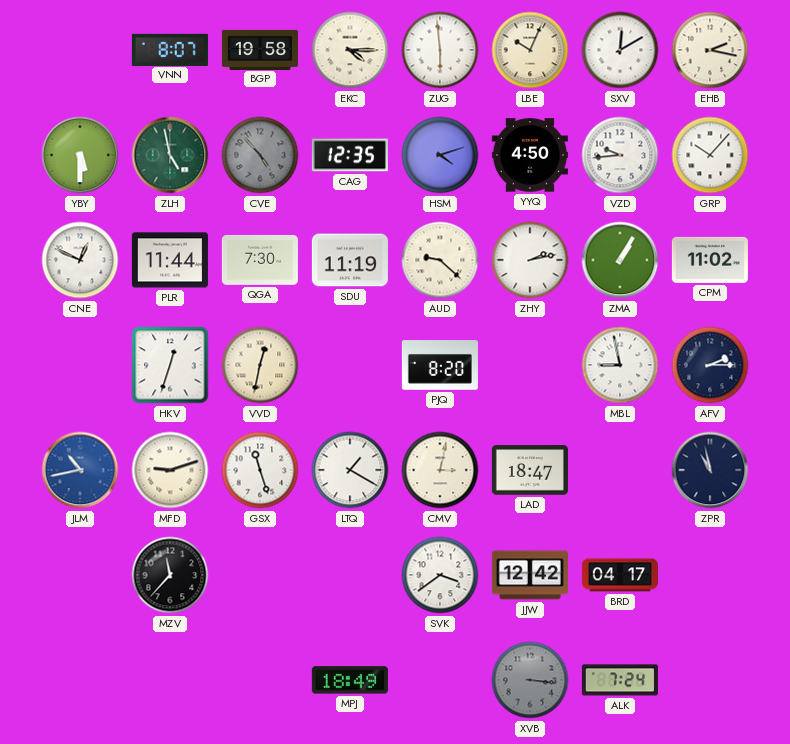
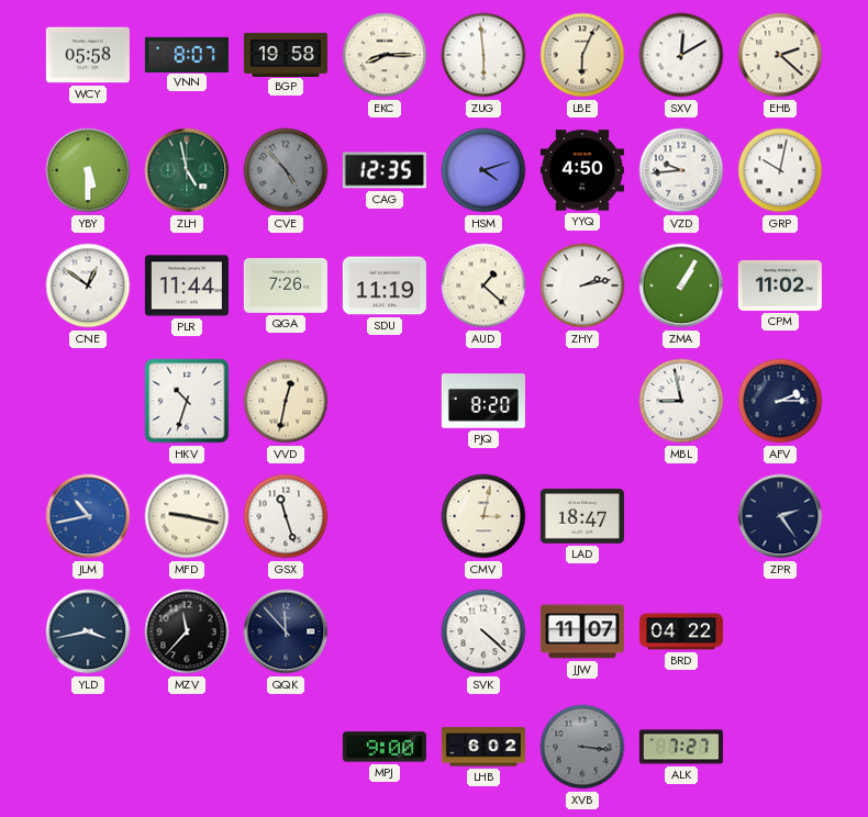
WCY: none -> 05:58 (88, 55)
EKC: 4:15 -> 8:15 (385, 55)
LBE: 10:04 -> 6:04 (582, 55)
EHB: 2:17 -> 2:22 (780, 55)
GRP: 10:07 -> 10:02 (780, 170)
CNE: 12:49 -> 12:51 (88, 286)
QGA: 7:30 -> 7:26 (286, 286)
AUD: 9:22 -> 1:22 (483, 286)
HKV: 12:33 -> 10:33 (187, 401)
MFD: 9:12 -> 9:17 (187, 516)
LTQ: 1:20 -> none (350, 470)
ZPR: 10:58 -> 2:24 (780, 516)
YLD: none -> 3:43 (88, 631)
QQK: none -> 11:53 (286, 631)
SVK: 3:39 -> 4:22 (483, 631)
JJW: 12:42 -> 11:07 (582, 631)
BRD: 04:17 -> 04:22 (681, 631)
MPJ: 18:49 -> 9:00 (385, 747)
LHB: none -> 6:02 (483, 747)
ALK: 7:24 -> 7:27 (681, 747)
